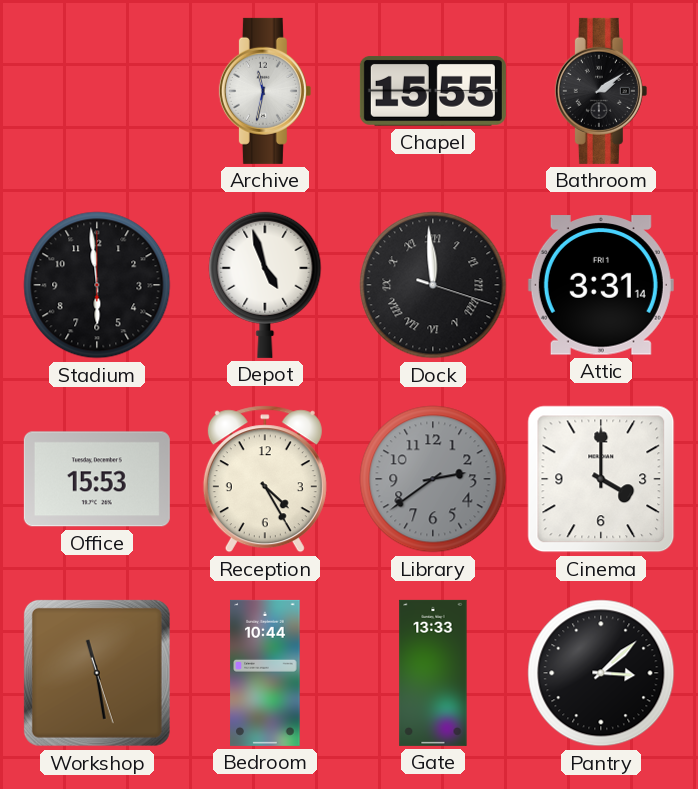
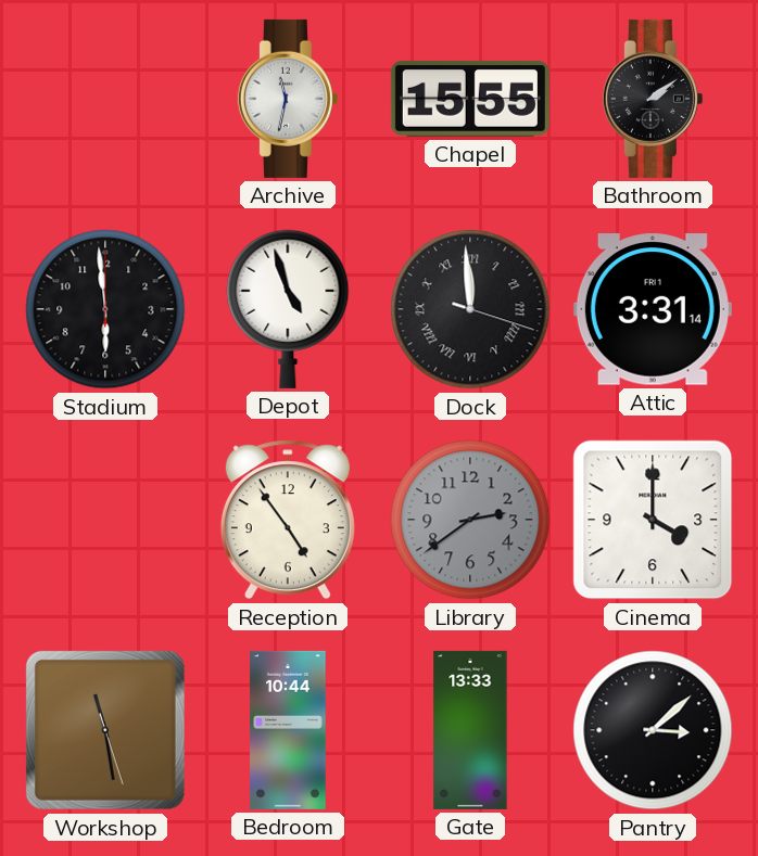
Office: 15:53 -> none (97, 479)
Reception: 4:25 -> 4:54 (288, 520)
